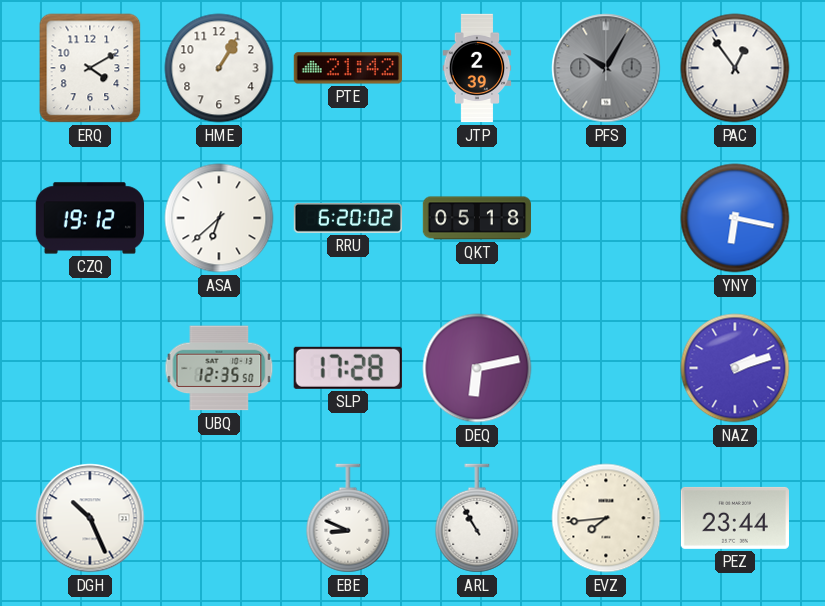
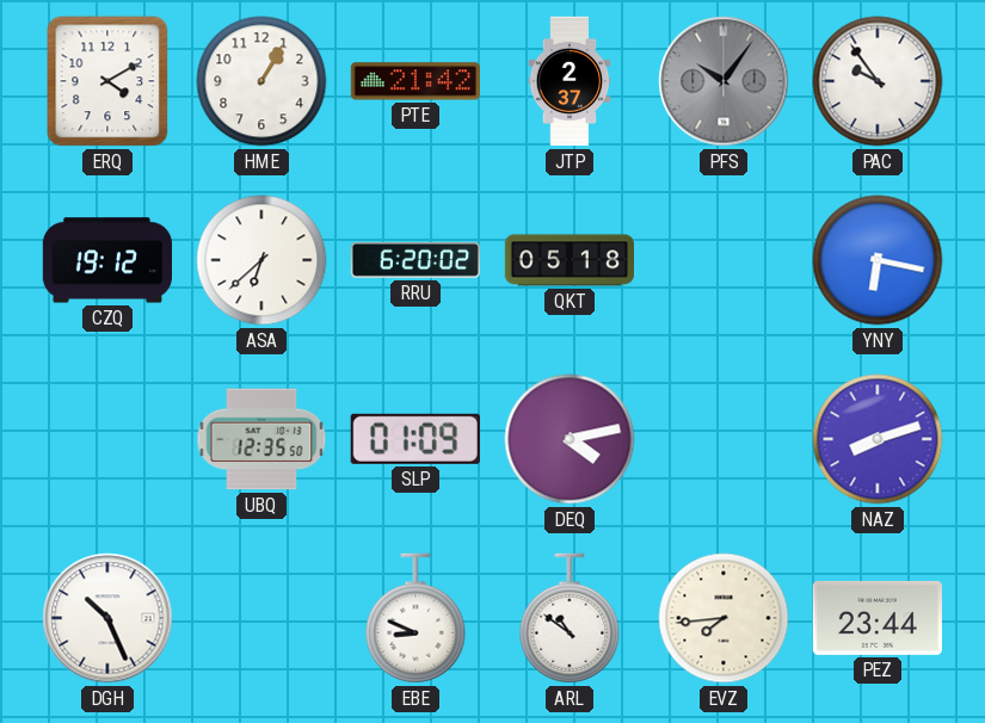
JTP: 2:39 -> 2:37 (570, 81)
PFS: 10:05 -> 10:06 (724, 81)
PAC: 12:54 -> 9:54 (878, 81)
SLP: 17:28 -> 01:09 (415, 439)
DEQ: 6:13 -> 4:13 (570, 439)
NAZ: 2:12 -> 8:12 (878, 439)
ARL: 10:55 -> 10:51 (570, 618)
